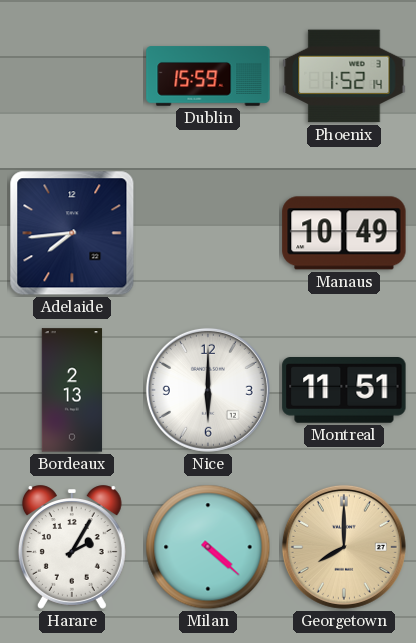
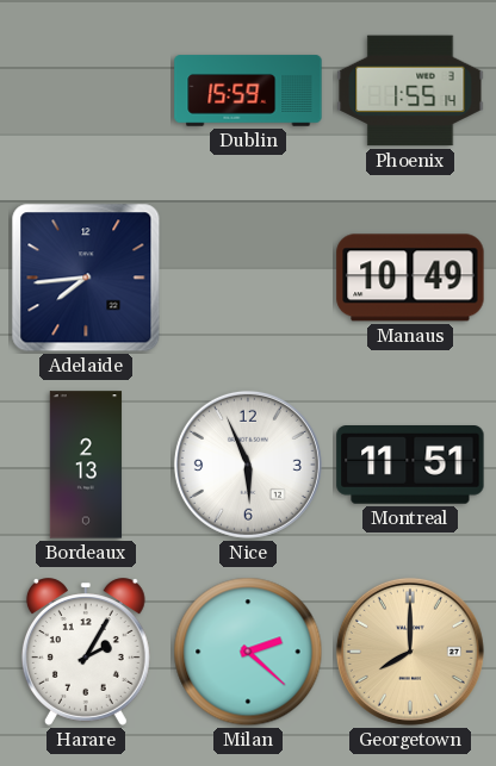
Phoenix: 1:52 -> 1:55 (410, 91)
Nice: 6:00 -> 5:56 (248, 465)
Milan: 4:22 -> 2:22 (248, 652)
